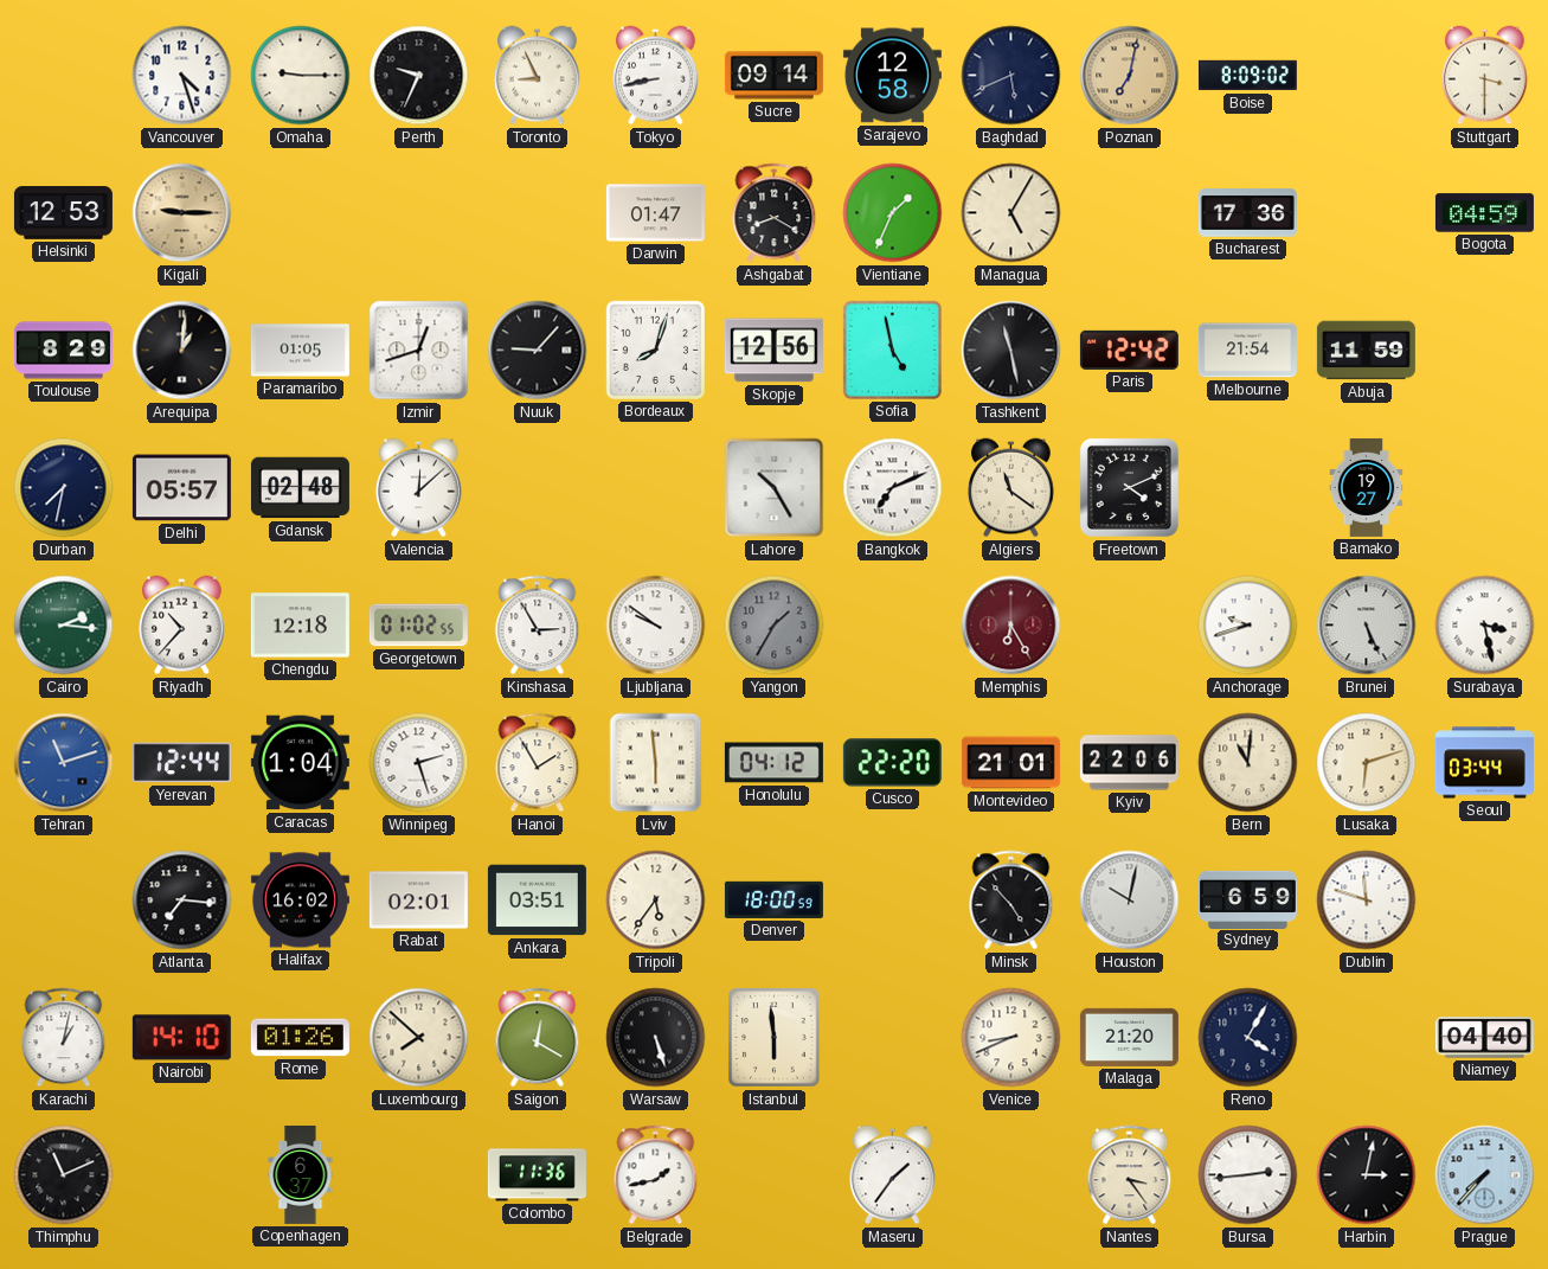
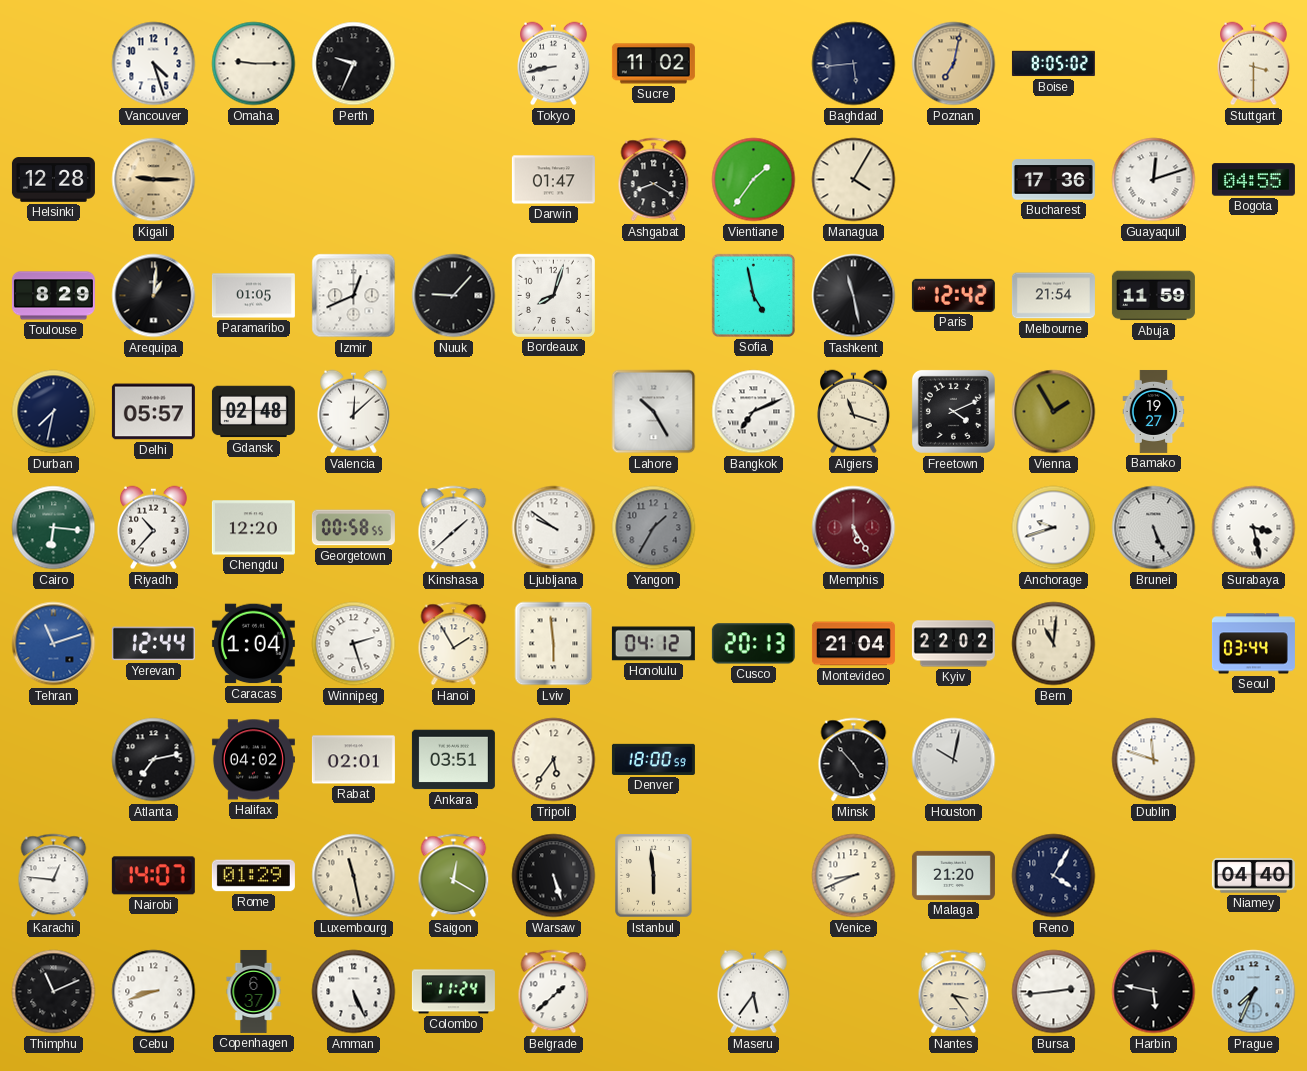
Toronto: 8:56 -> none (538, 76)
Sucre: 09:14 -> 11:02 (653, 64)
Sarajevo: 12:58 -> none (892, 76)
Baghdad: 5:41 -> 5:44 (854, 64)
Boise: 8:09 -> 8:05 (1053, 64)
Helsinki: 12:53 -> 12:28 (53, 180)
Vientiane: 1:34 -> 1:36 (754, 180)
Managua: 5:05 -> 4:05 (854, 180)
Guayaquil: none -> 12:12 (1154, 180)
Bogota: 04:59 -> 04:55 (1253, 180)
Izmir: 12:42 -> 12:41 (354, 296)
Skopje: 12:56 -> none (773, 351)
Algiers: 11:21 -> 11:18 (854, 412)
Vienna: none -> 1:55 (1054, 412)
Cairo: 2:16 -> 6:16 (54, 528)
Chengdu: 12:18 -> 12:20 (253, 528)
Georgetown: 01:02 -> 00:58 (353, 528)
Kinshasa: 2:55 -> 1:38 (454, 528)
Memphis: 6:25 -> 5:25 (854, 528)
Cusco: 22:20 -> 20:13 (753, 644)
Montevideo: 21:01 -> 21:04 (853, 644)
Kyiv: 22:06 -> 22:02 (953, 644)
Lusaka: 6:12 -> none (1367, 763)
Atlanta: 7:16 -> 7:13 (154, 760)
Halifax: 16:02 -> 04:02 (253, 760)
Sydney: 6:59 -> none (1247, 899)
Karachi: 1:02 -> 12:46 (54, 876)
Nairobi: 14:10 -> 14:07 (153, 876)
Rome: 01:26 -> 01:29 (253, 876)
Luxembourg: 7:52 -> 11:28 (354, 876)
Cebu: none -> 8:42 (154, 992)
Amman: none -> 5:26 (354, 992)
Colombo: 11:36 -> 11:24 (453, 992)
Belgrade: 1:43 -> 1:38 (554, 992)
Maseru: 1:36 -> 5:36 (754, 992)
Harbin: 3:02 -> 5:47 (1154, 992)
Prague: 7:37 -> 7:34 (1254, 992)
